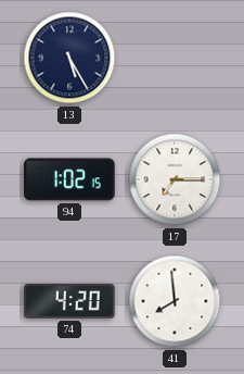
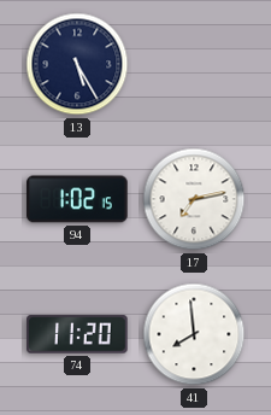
17: 7:15 -> 7:13 (194, 199)
74: 4:20 -> 11:20 (77, 334)
